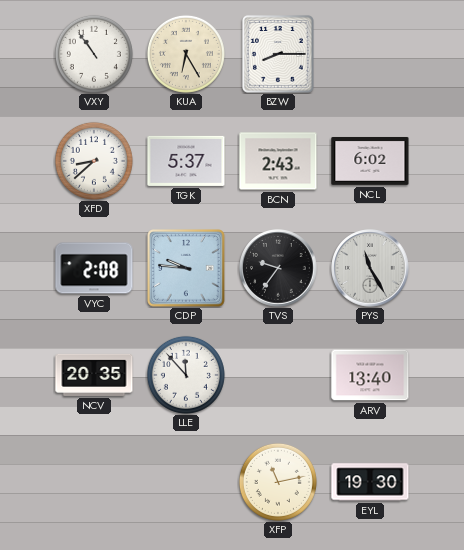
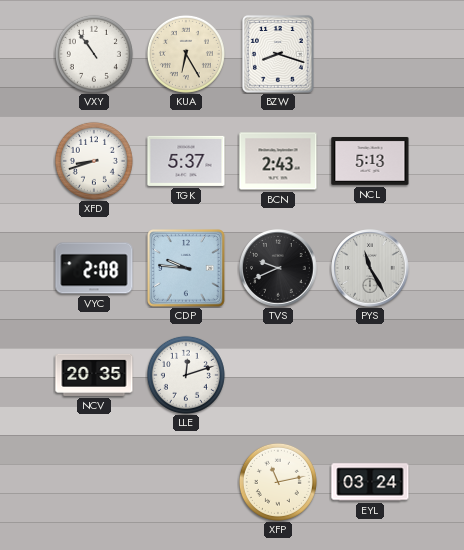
BZW: 8:15 -> 8:18 (278, 54)
XFD: 8:38 -> 8:42 (94, 161)
NCL: 6:02 -> 5:13 (370, 161)
TVS: 9:36 -> 9:41 (278, 268)
LLE: 11:53 -> 12:12 (186, 375)
ARV: 13:40 -> none (370, 375)
EYL: 19:30 -> 03:24 (370, 482)
